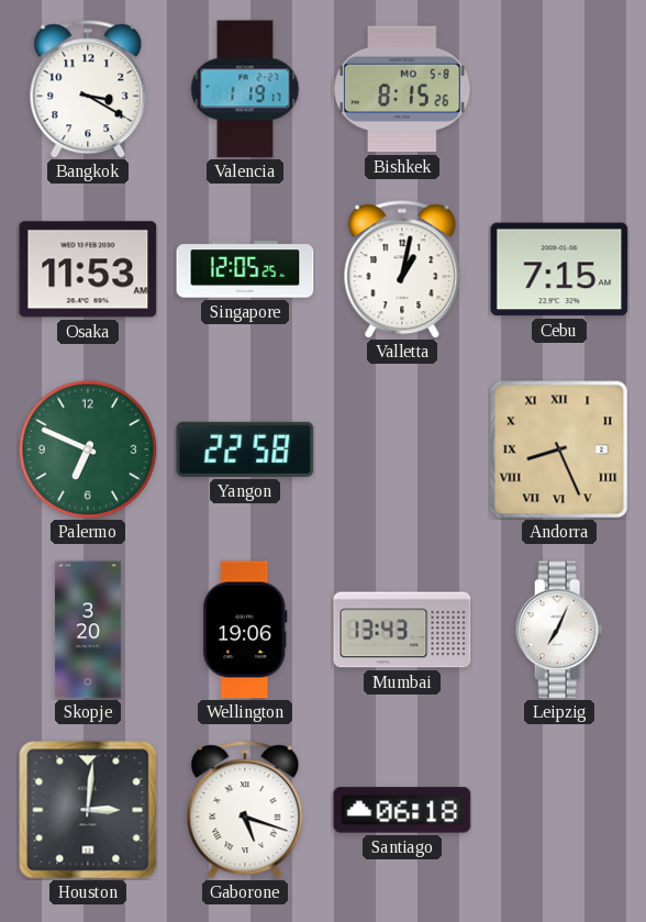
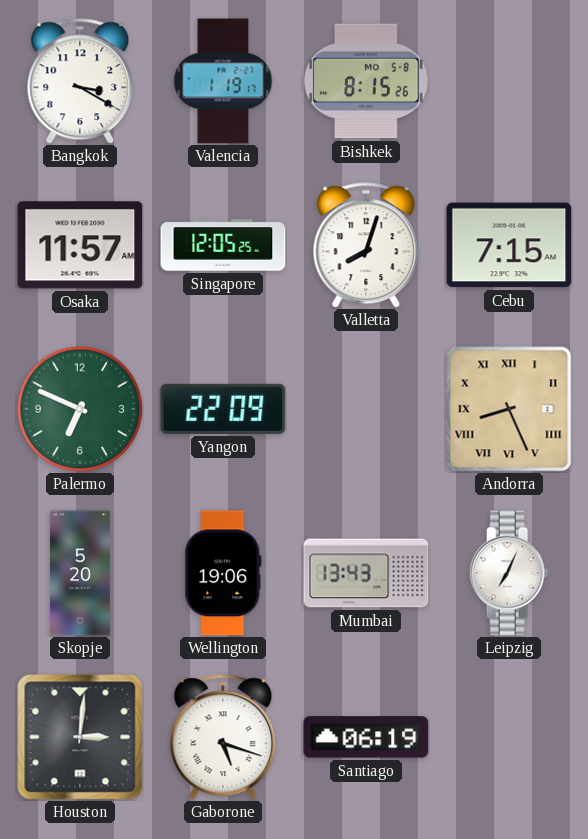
Osaka: 11:53 -> 11:57 (80, 245)
Valletta: 1:02 -> 8:03 (366, 245)
Yangon: 22:58 -> 22:09 (223, 409)
Skopje: 3:20 -> 5:20 (80, 573)
Santiago: 06:18 -> 06:19 (366, 737)
